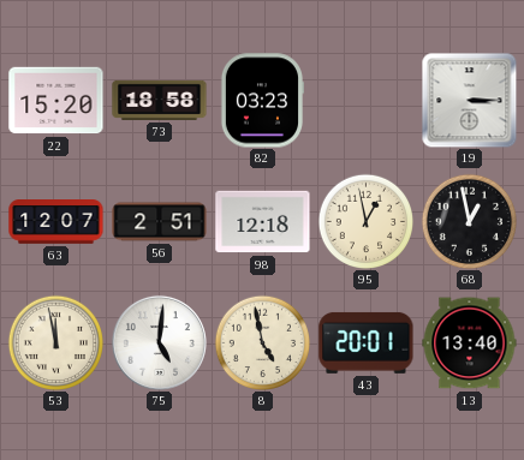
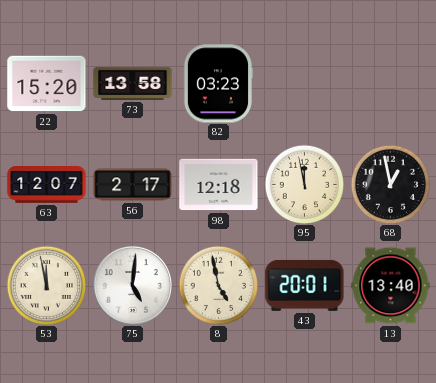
73: 18:58 -> 13:58 (133, 83)
19: 3:15 -> none (469, 100)
56: 2:51 -> 2:17 (133, 185)
95: 12:58 -> 11:58 (304, 184)
